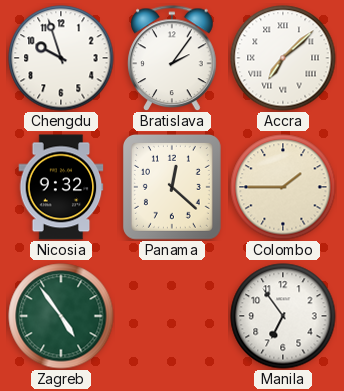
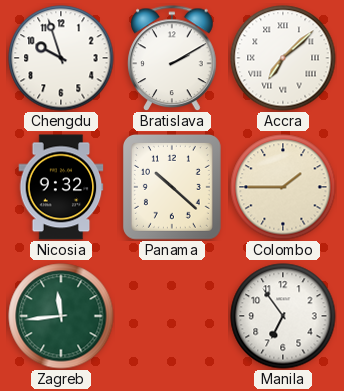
Bratislava: 2:06 -> 2:10 (172, 58)
Panama: 12:22 -> 10:22 (172, 187)
Zagreb: 4:54 -> 11:44 (61, 316)
